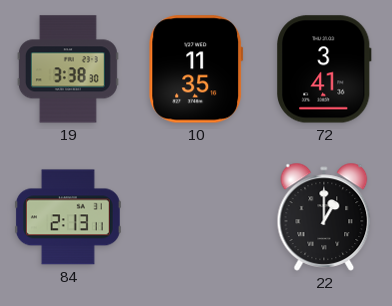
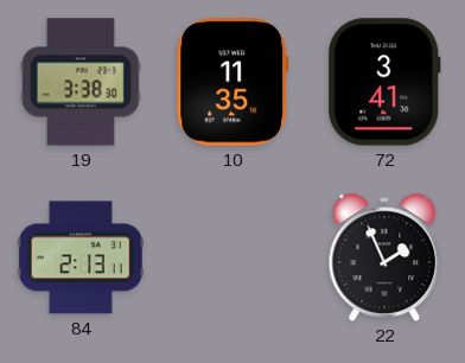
22: 1:00 -> 1:56 (384, 257)
